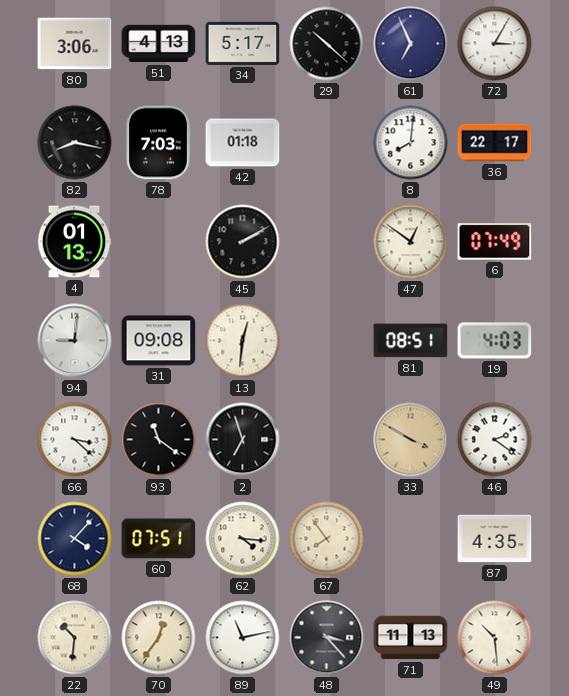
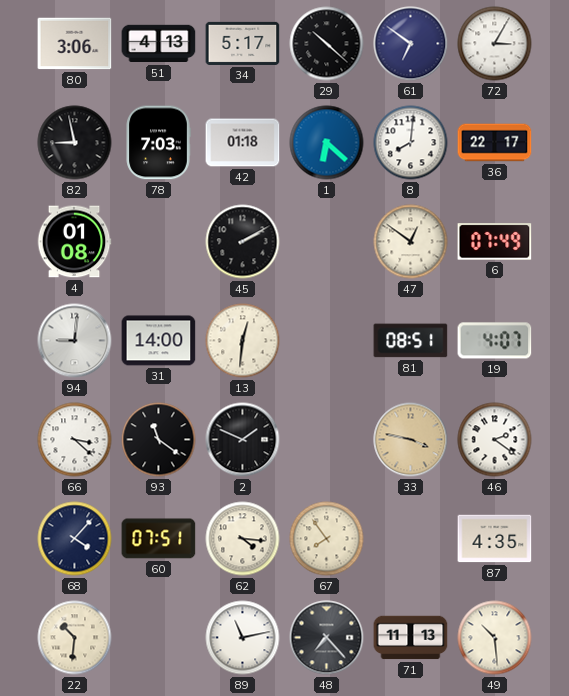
61: 6:56 -> 6:51 (411, 44)
82: 8:17 -> 8:58 (75, 143)
1: none -> 6:22 (327, 143)
4: 01:13 -> 01:08 (74, 242)
31: 09:08 -> 14:00 (159, 341)
19: 4:03 -> 4:07 (495, 341)
2: 6:57 -> 1:49 (243, 440)
33: 3:50 -> 3:47 (411, 440)
70: 12:36 -> none (159, 638)
48: 3:23 -> 7:23 (327, 638)
